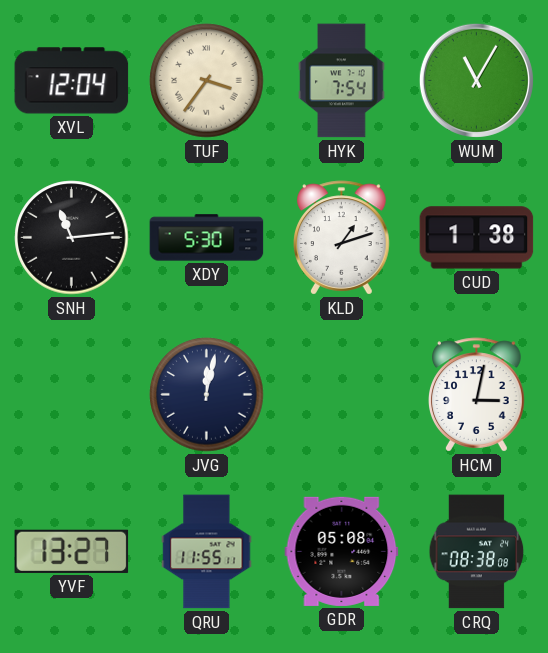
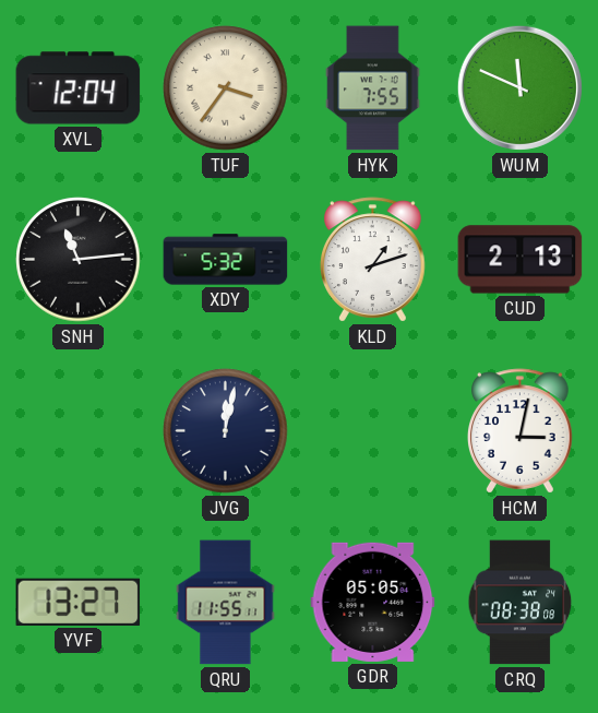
HYK: 7:54 -> 7:55 (373, 88)
WUM: 11:05 -> 11:49 (519, 87)
XDY: 5:30 -> 5:32 (226, 260)
CUD: 1:38 -> 2:13 (521, 260)
GDR: 05:08 -> 05:05 (373, 602)
